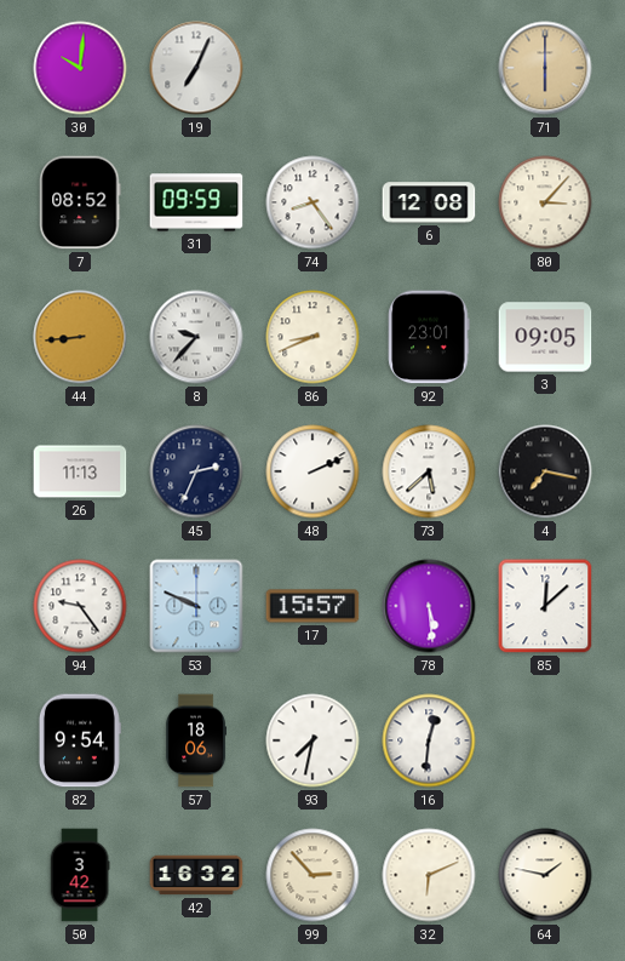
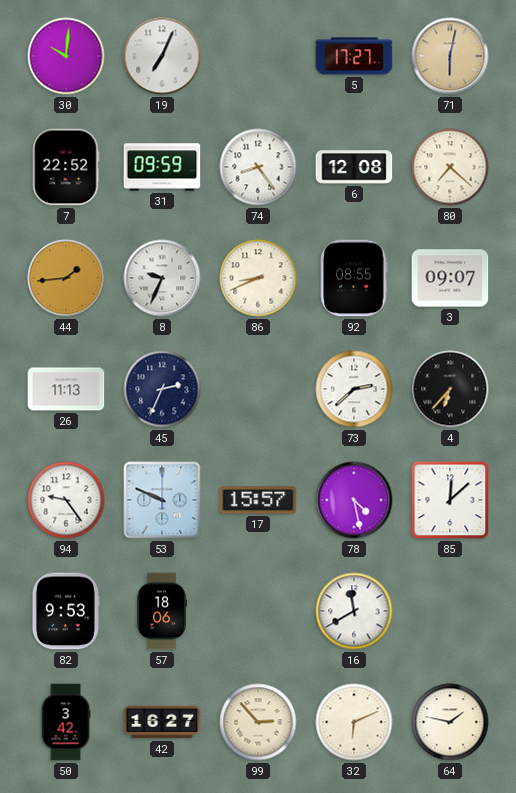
5: none -> 17:27 (354, 56)
71: 6:00 -> 6:02 (450, 56)
7: 08:52 -> 22:52 (66, 167)
80: 3:07 -> 7:22 (450, 167)
44: 8:44 -> 1:44 (66, 278)
8: 9:37 -> 9:34 (162, 278)
92: 23:01 -> 08:55 (354, 278)
3: 09:05 -> 09:07 (450, 278)
48: 2:11 -> none (312, 471)
73: 5:38 -> 2:38 (354, 389)
4: 7:17 -> 6:37 (450, 389)
78: 5:29 -> 4:28 (354, 500)
82: 9:54 -> 9:53 (66, 611)
93: 7:32 -> none (312, 740)
16: 12:31 -> 11:40 (354, 611)
42: 16:32 -> 16:27 (162, 722)
